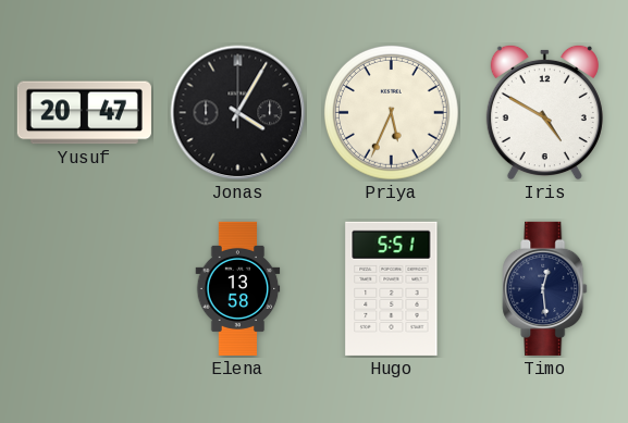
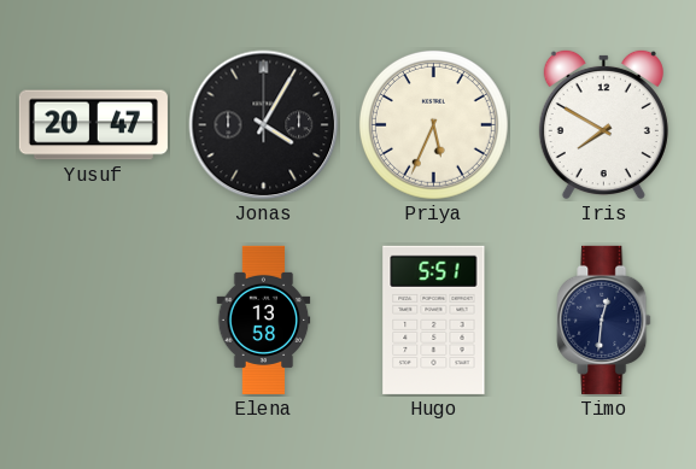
Iris: 4:50 -> 7:50 (603, 124)
Timo: 12:29 -> 12:31 (604, 319)
